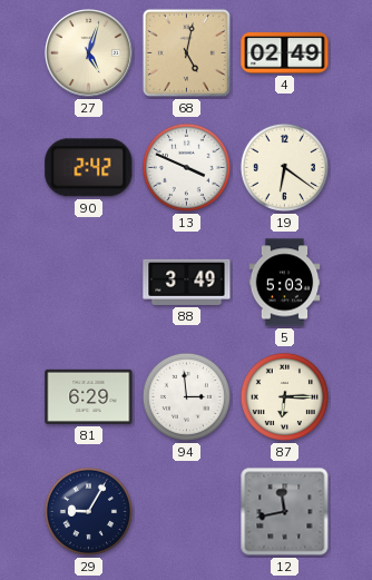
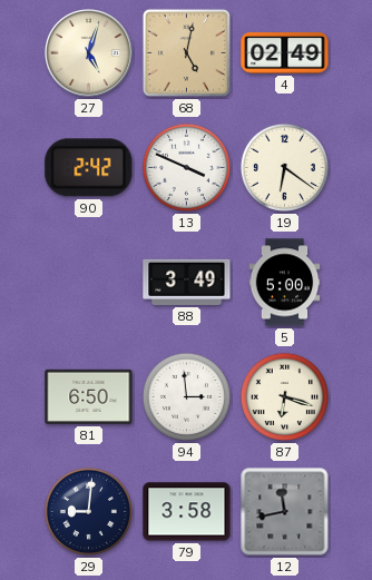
5: 5:03 -> 5:00 (285, 283)
81: 6:29 -> 6:50 (89, 396)
87: 6:15 -> 6:18 (284, 396)
29: 9:05 -> 9:01 (88, 511)
79: none -> 3:58 (187, 512)
